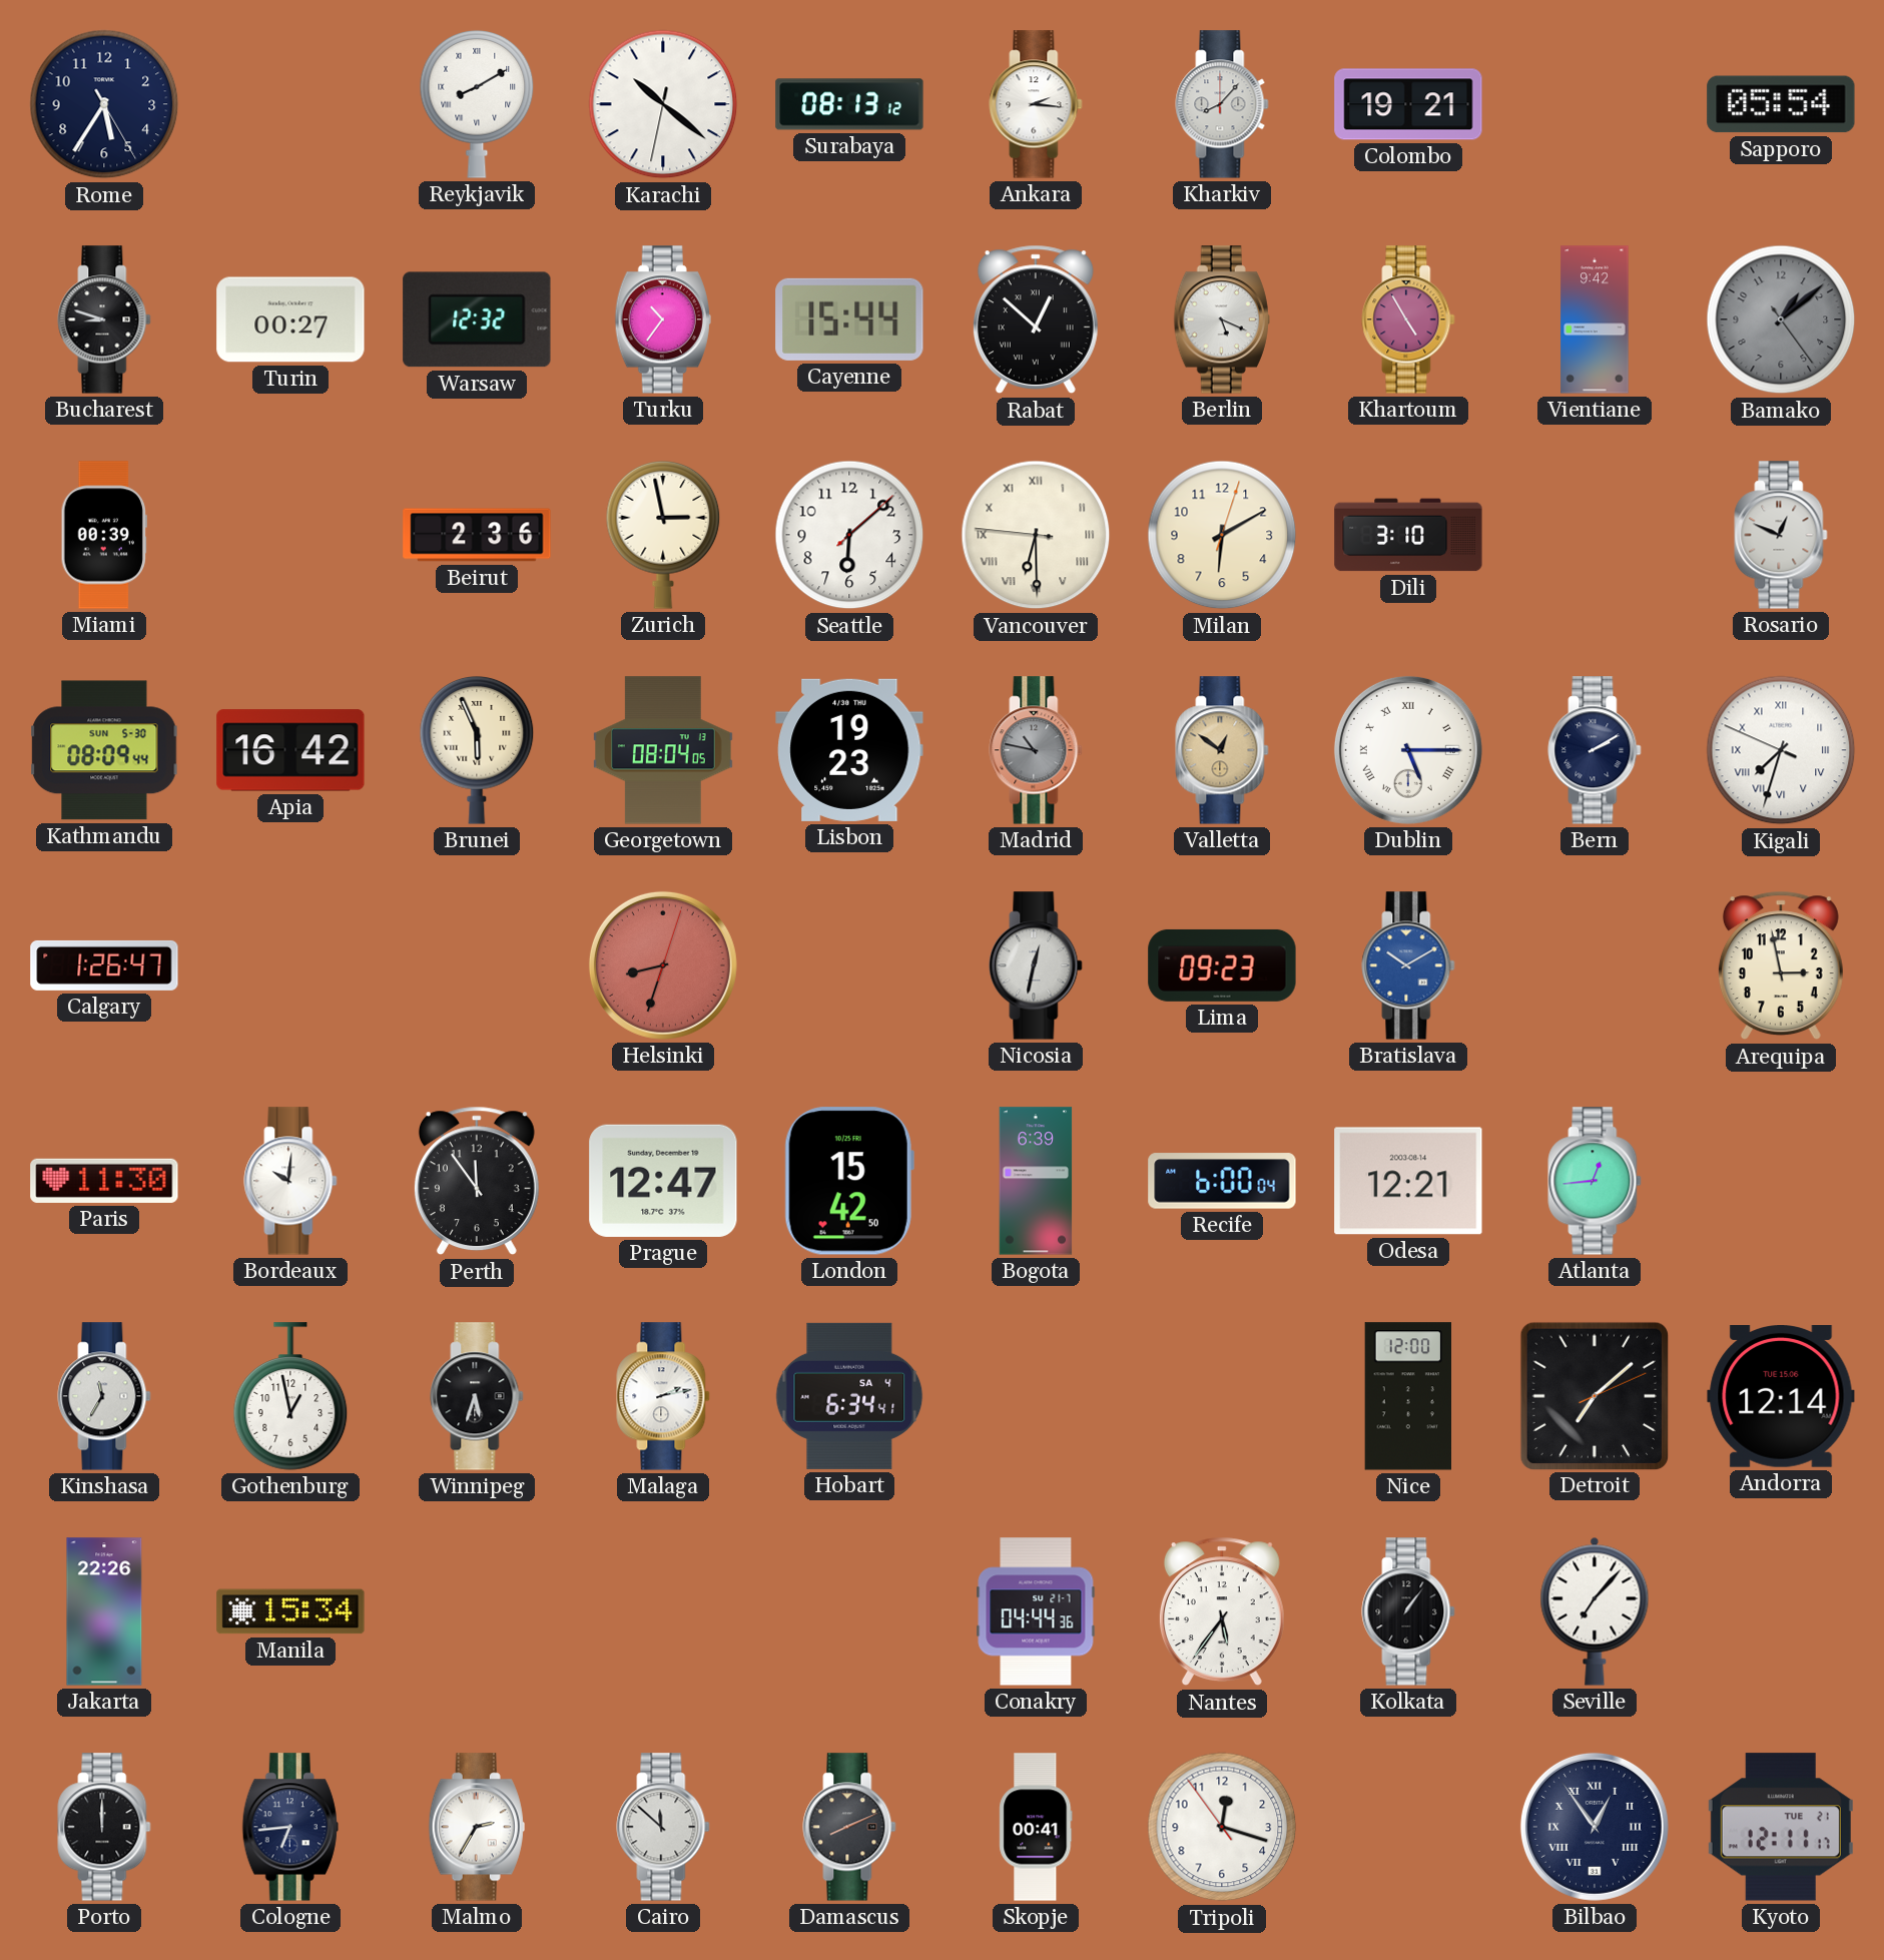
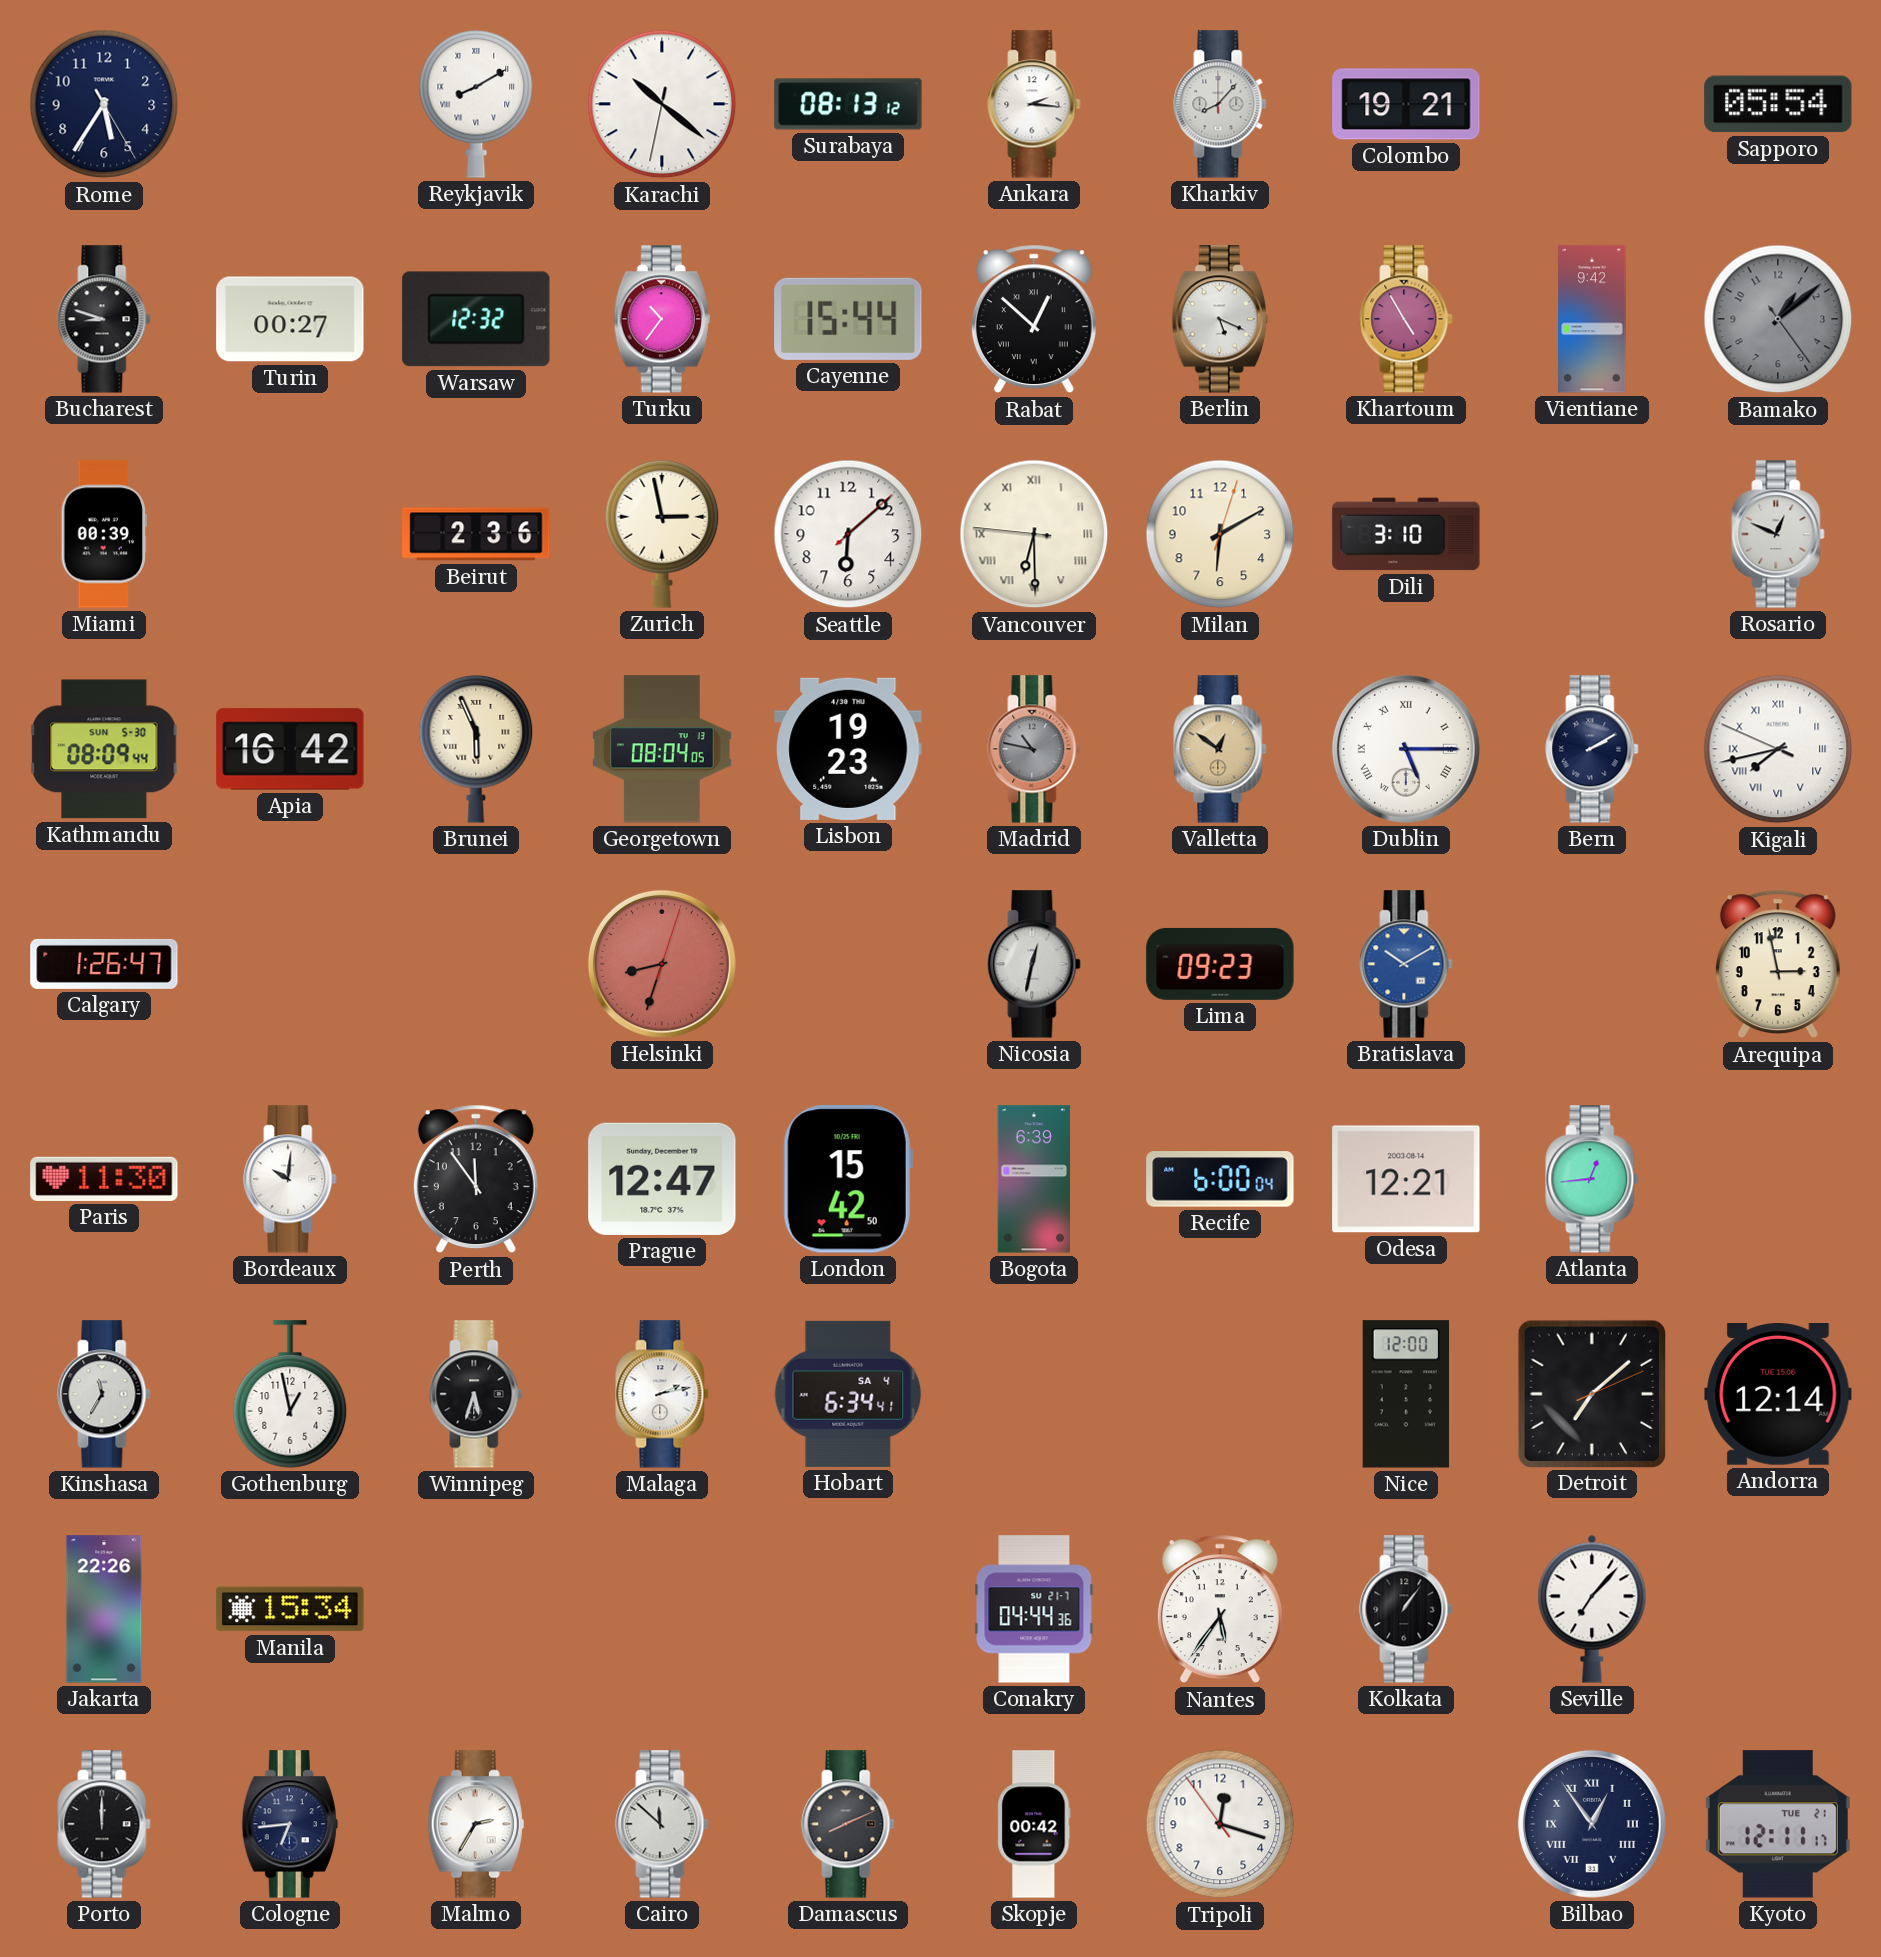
Kigali: 7:32 -> 7:42 (1778, 749)
Skopje: 00:41 -> 00:42 (1034, 1824)
